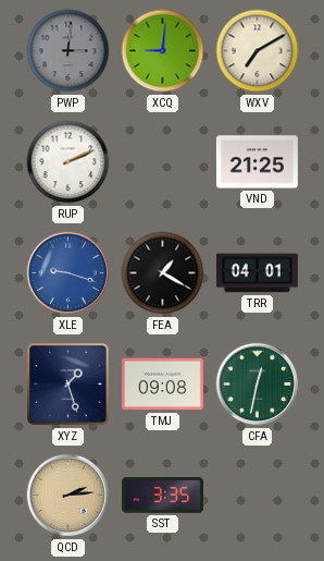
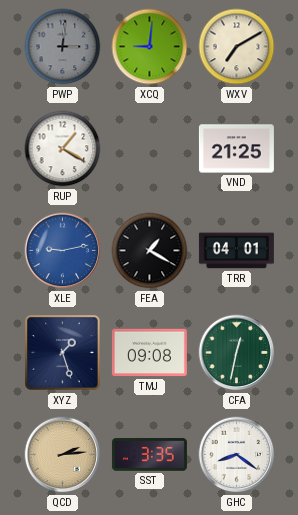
RUP: 2:11 -> 1:20 (63, 149)
XLE: 9:18 -> 9:13 (63, 251)
GHC: none -> 8:21 (237, 455)
